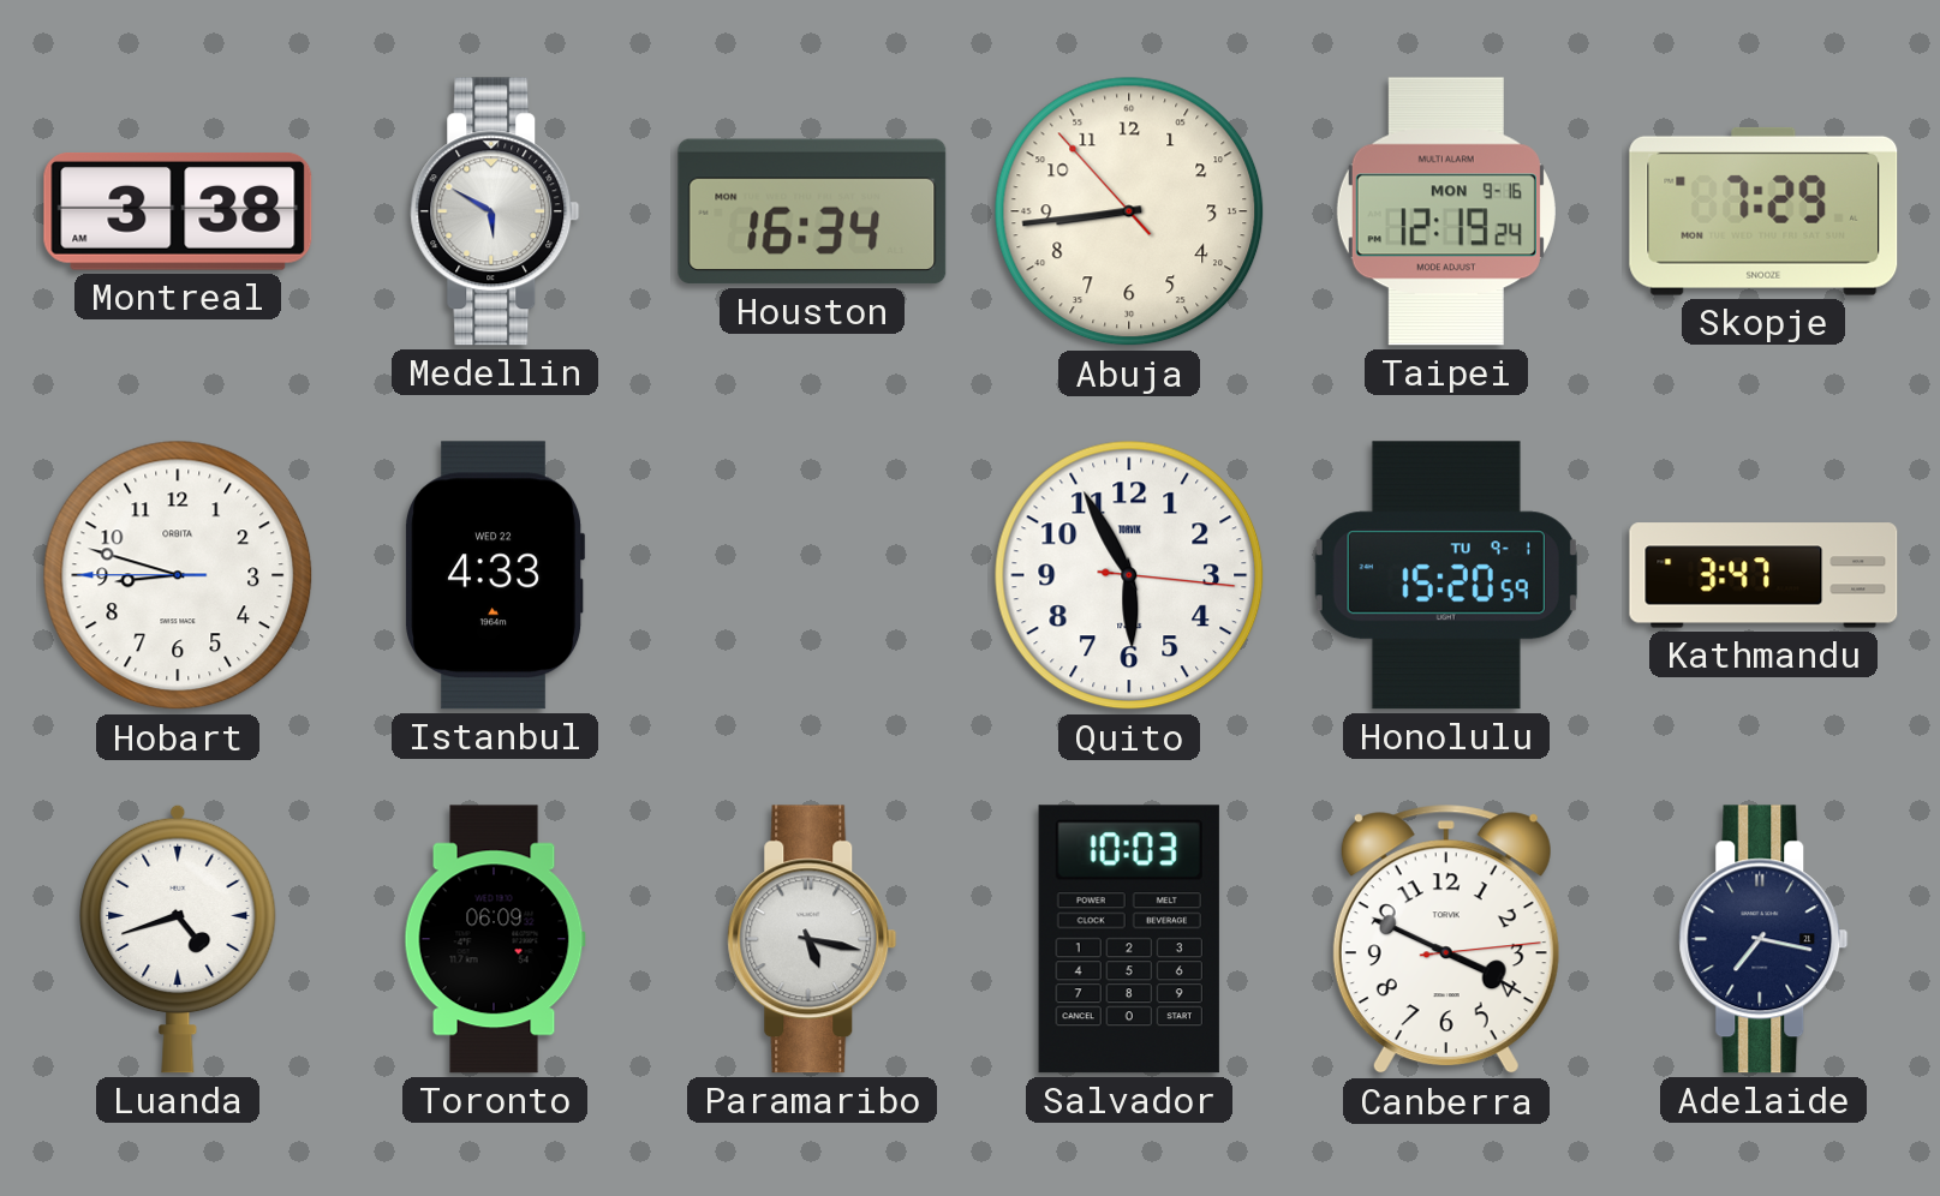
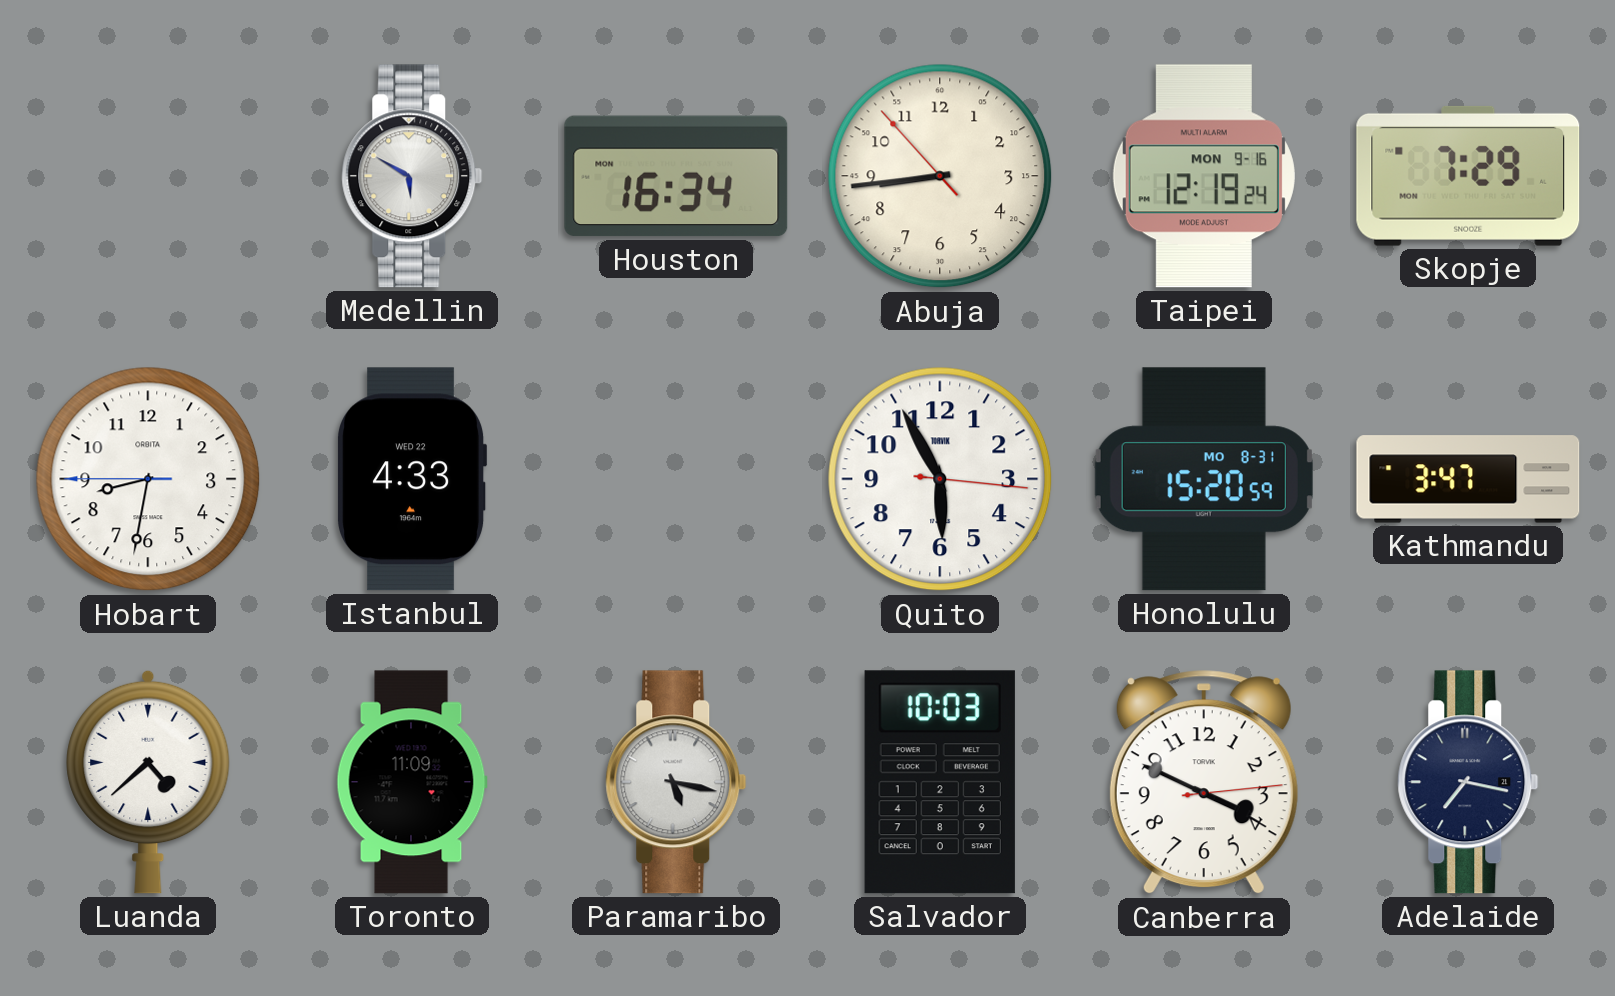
Montreal: 3:38 -> none (178, 213)
Hobart: 8:47 -> 8:31 (148, 479)
Honolulu date: TU 9-1 -> MO 8-31 (1204, 479)
Luanda: 4:42 -> 4:38 (148, 782)
Toronto: 06:09 -> 11:09 (412, 782)
